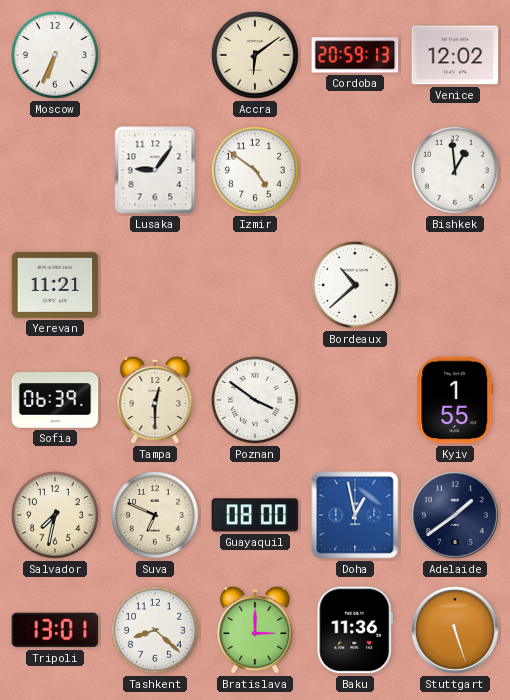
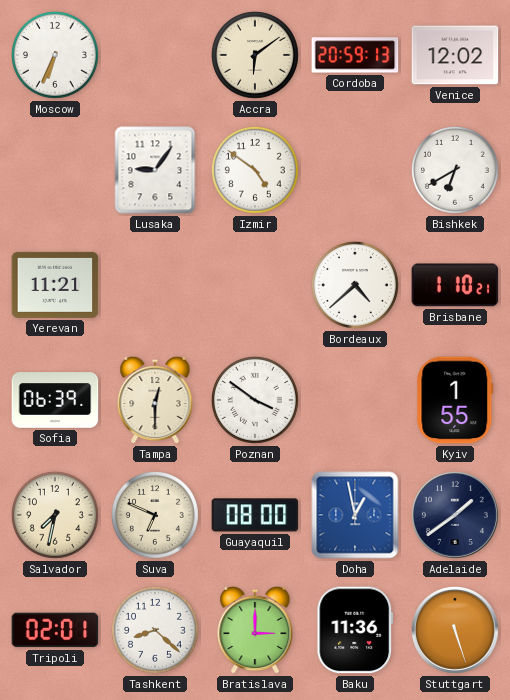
Bishkek: 12:59 -> 6:40 (455, 170)
Bordeaux: 10:38 -> 4:38 (355, 285)
Brisbane: none -> 1:10 (455, 285)
Tripoli: 13:01 -> 02:01 (55, 630)
